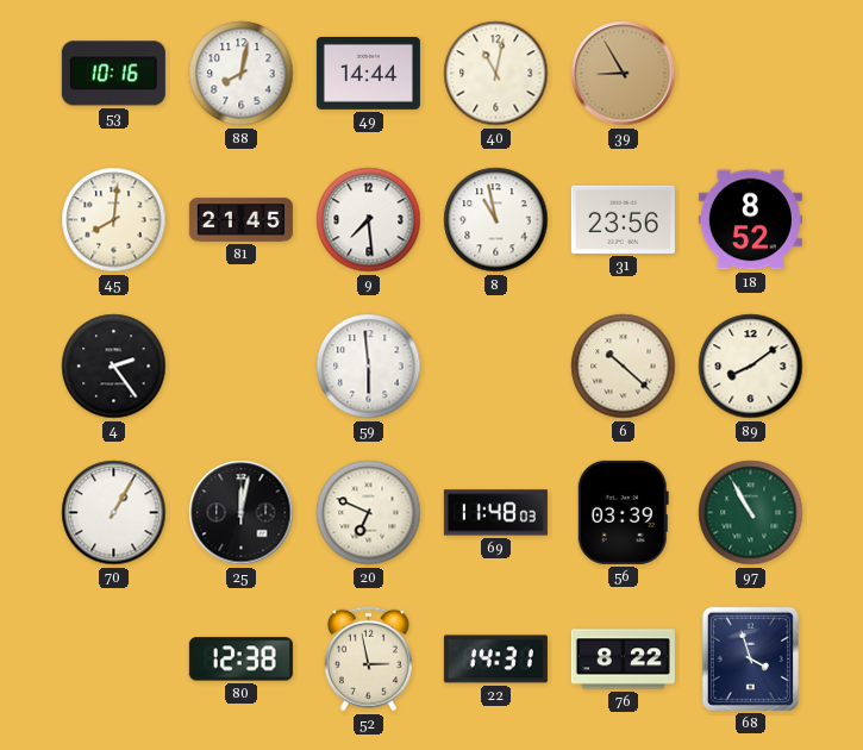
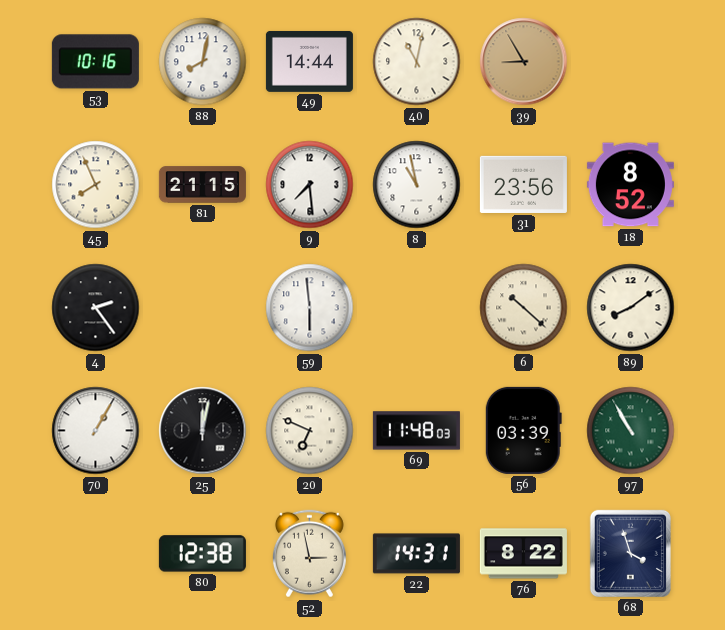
45: 8:01 -> 7:56 (96, 185)
81: 21:45 -> 21:15 (202, 185)
